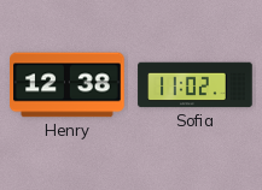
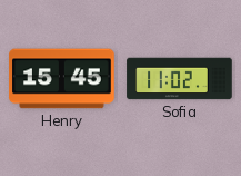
Henry: 12:38 -> 15:45 (62, 79)
